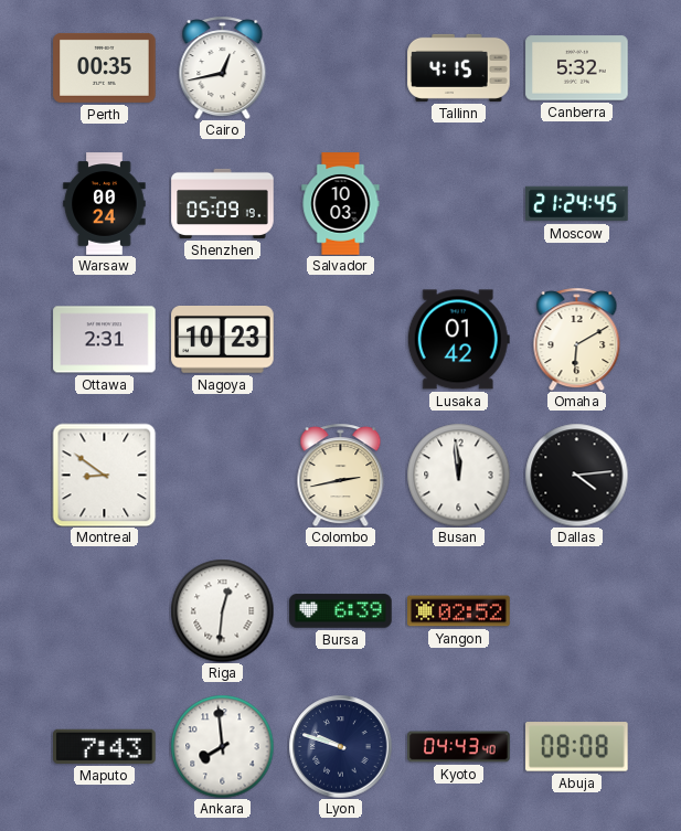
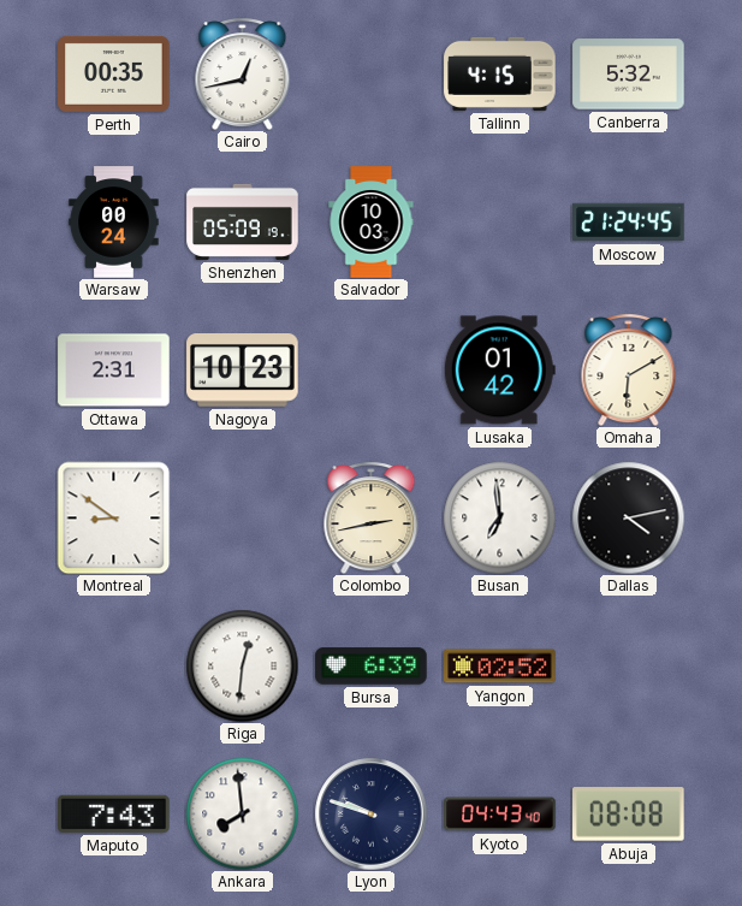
Busan: 11:59 -> 6:59 (499, 517)
Dallas: 4:14 -> 4:13 (628, 517)
